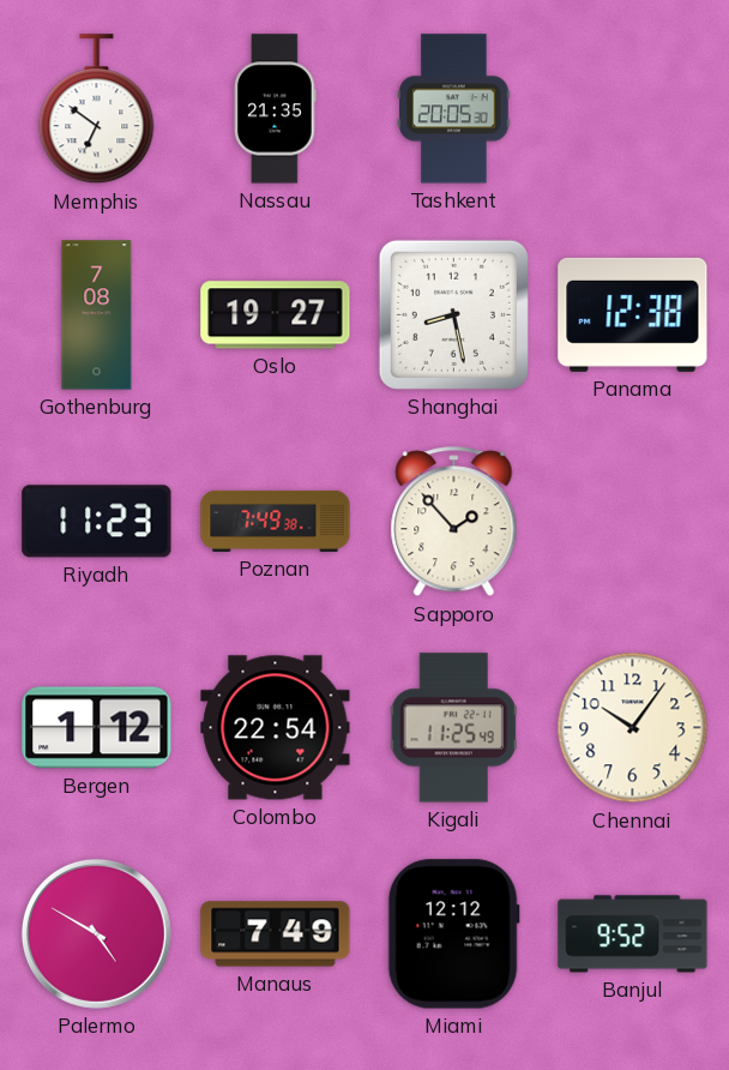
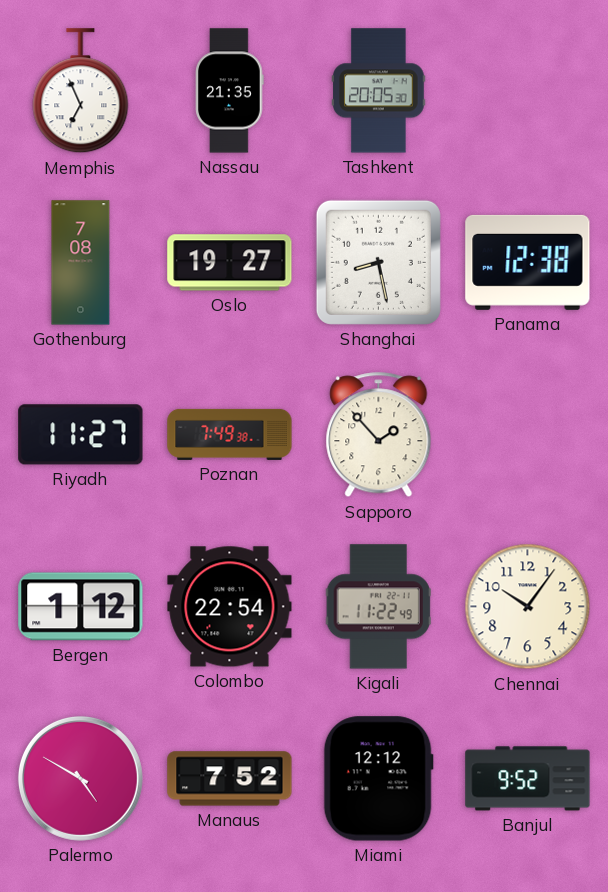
Memphis: 6:51 -> 6:56 (81, 91)
Riyadh: 11:23 -> 11:27 (81, 435)
Kigali: 11:25 -> 11:22 (378, 607)
Manaus: 7:49 -> 7:52 (230, 779)
